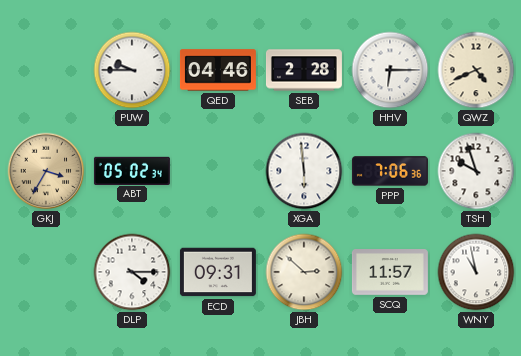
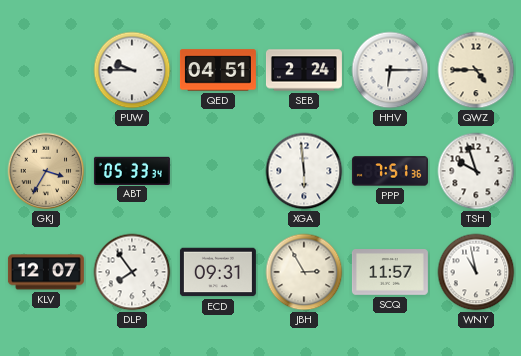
QED: 04:46 -> 04:51 (218, 70)
SEB: 2:28 -> 2:24 (304, 70)
QWZ: 4:41 -> 4:45 (476, 70)
ABT: 05:02 -> 05:33 (132, 170)
PPP: 7:06 -> 7:51 (390, 171)
KLV: none -> 12:07 (46, 272)
DLP: 4:15 -> 7:54 (132, 272)
JBH: 2:52 -> 2:55 (304, 272)
